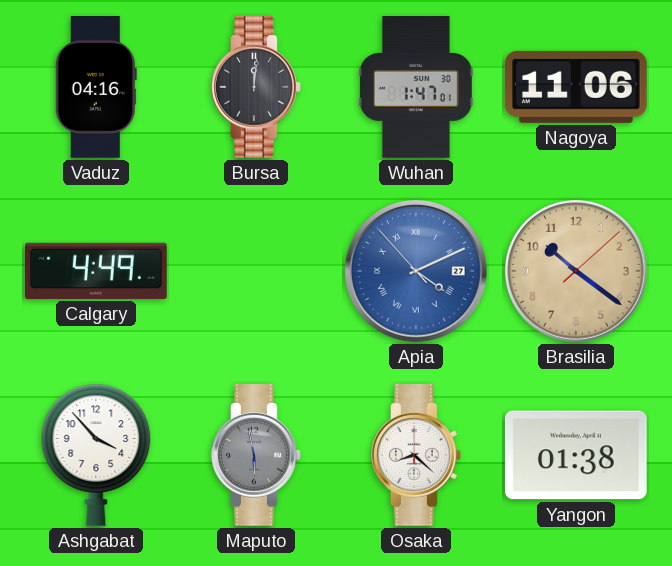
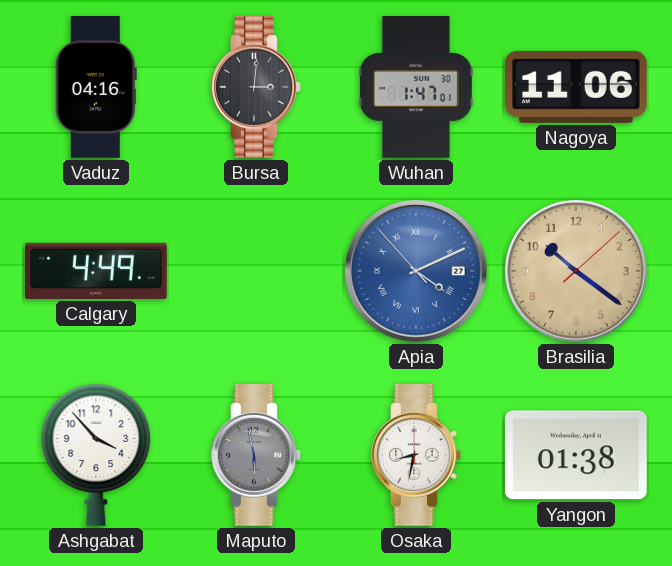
Bursa: 12:01 -> 3:01 (256, 88)
Osaka: 8:22 -> 8:32 (416, 456)
